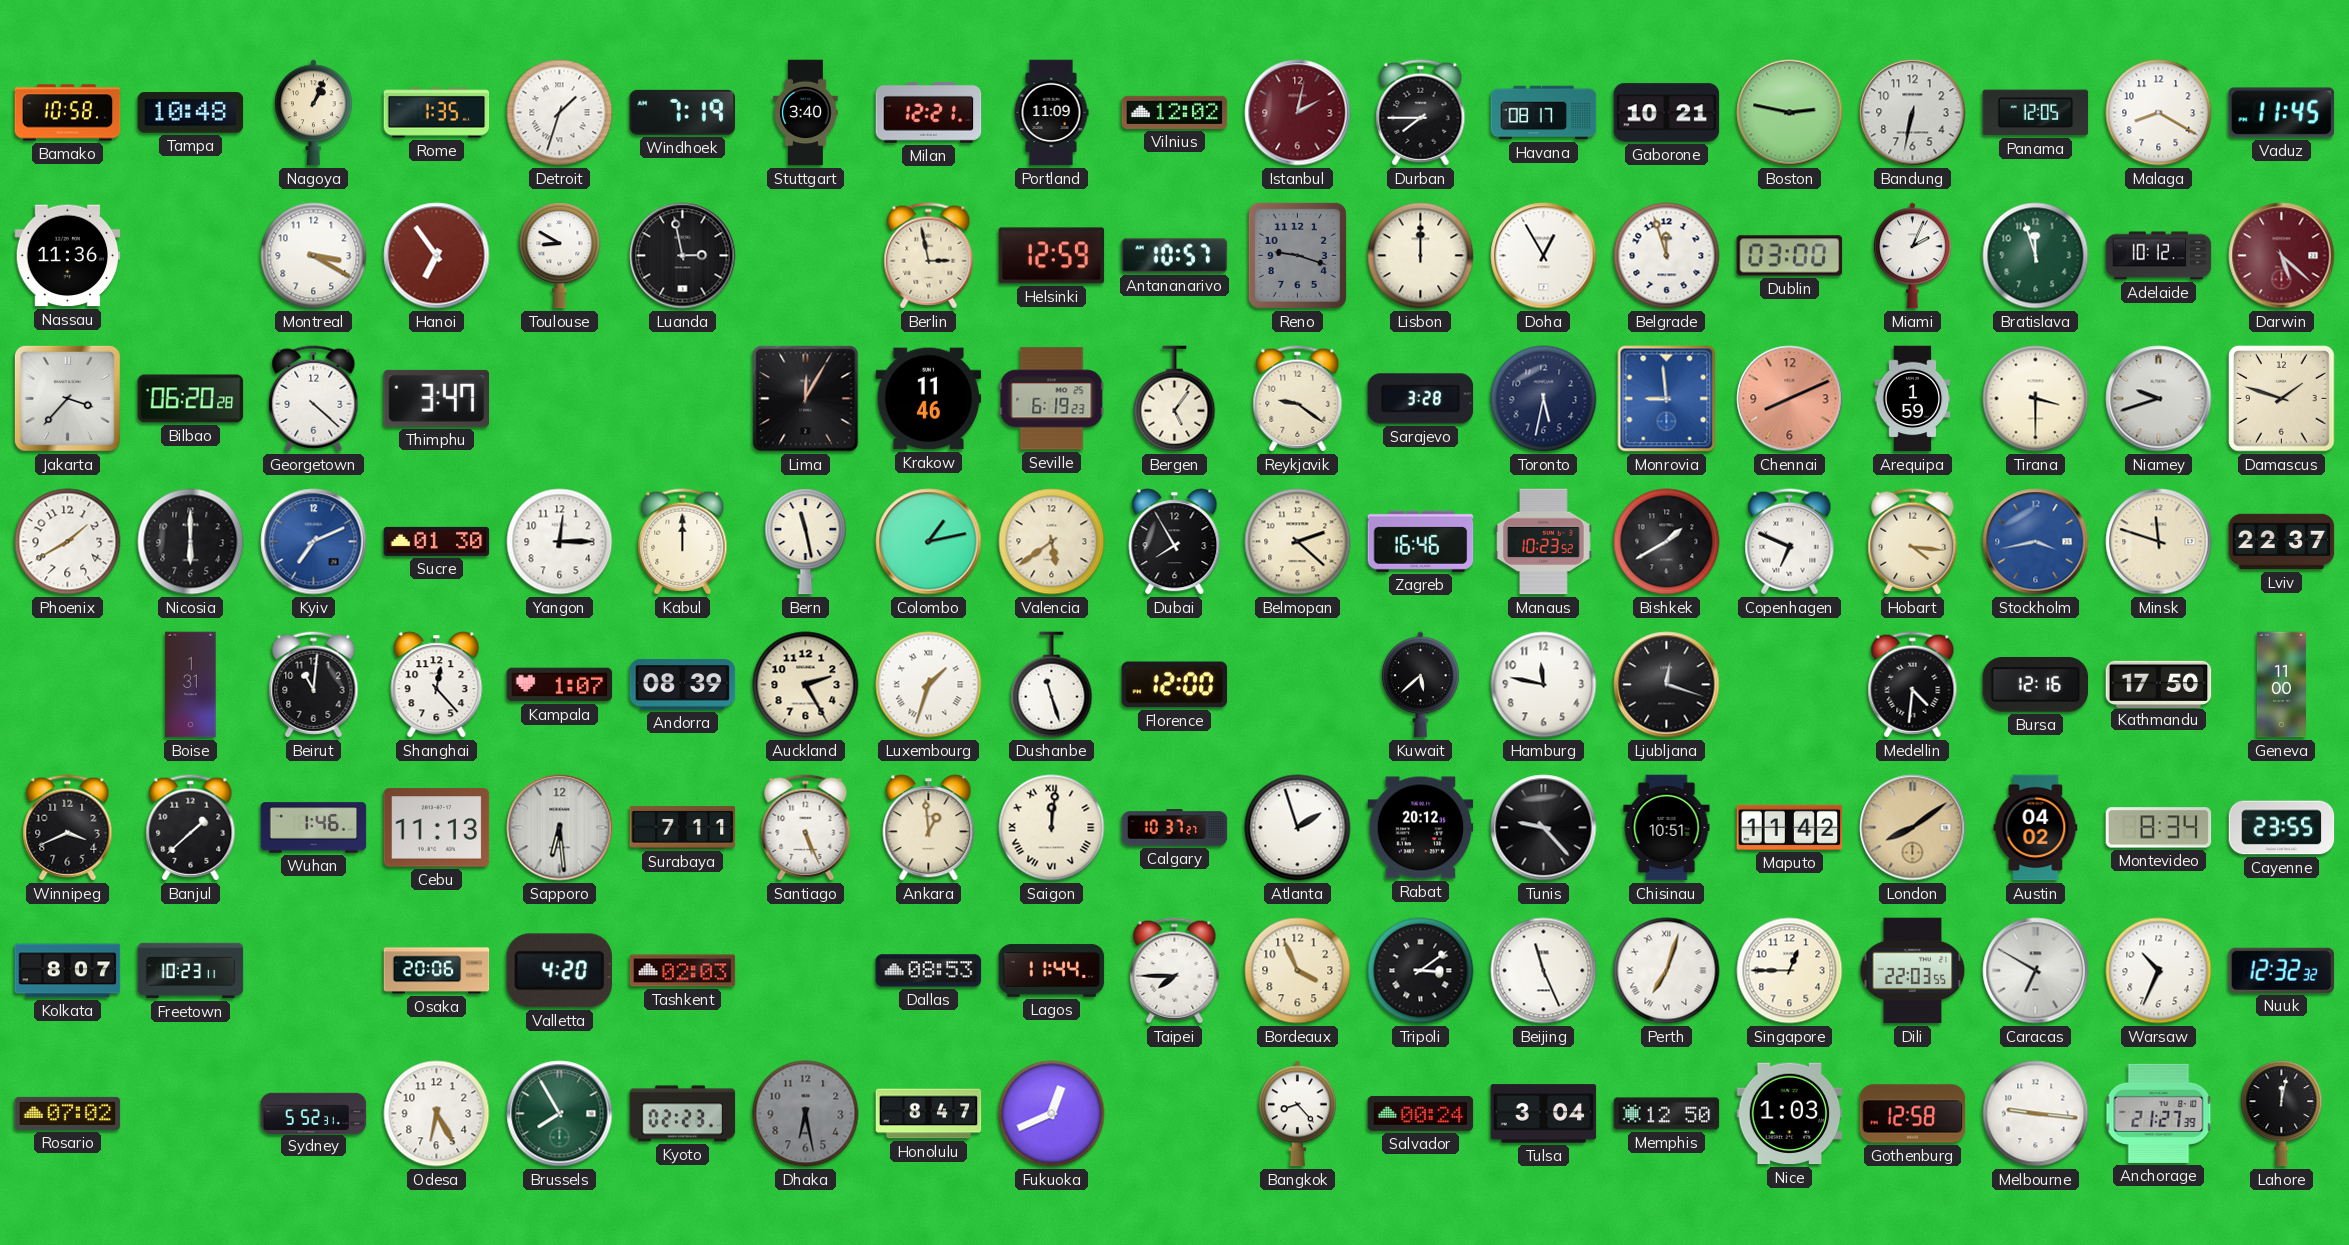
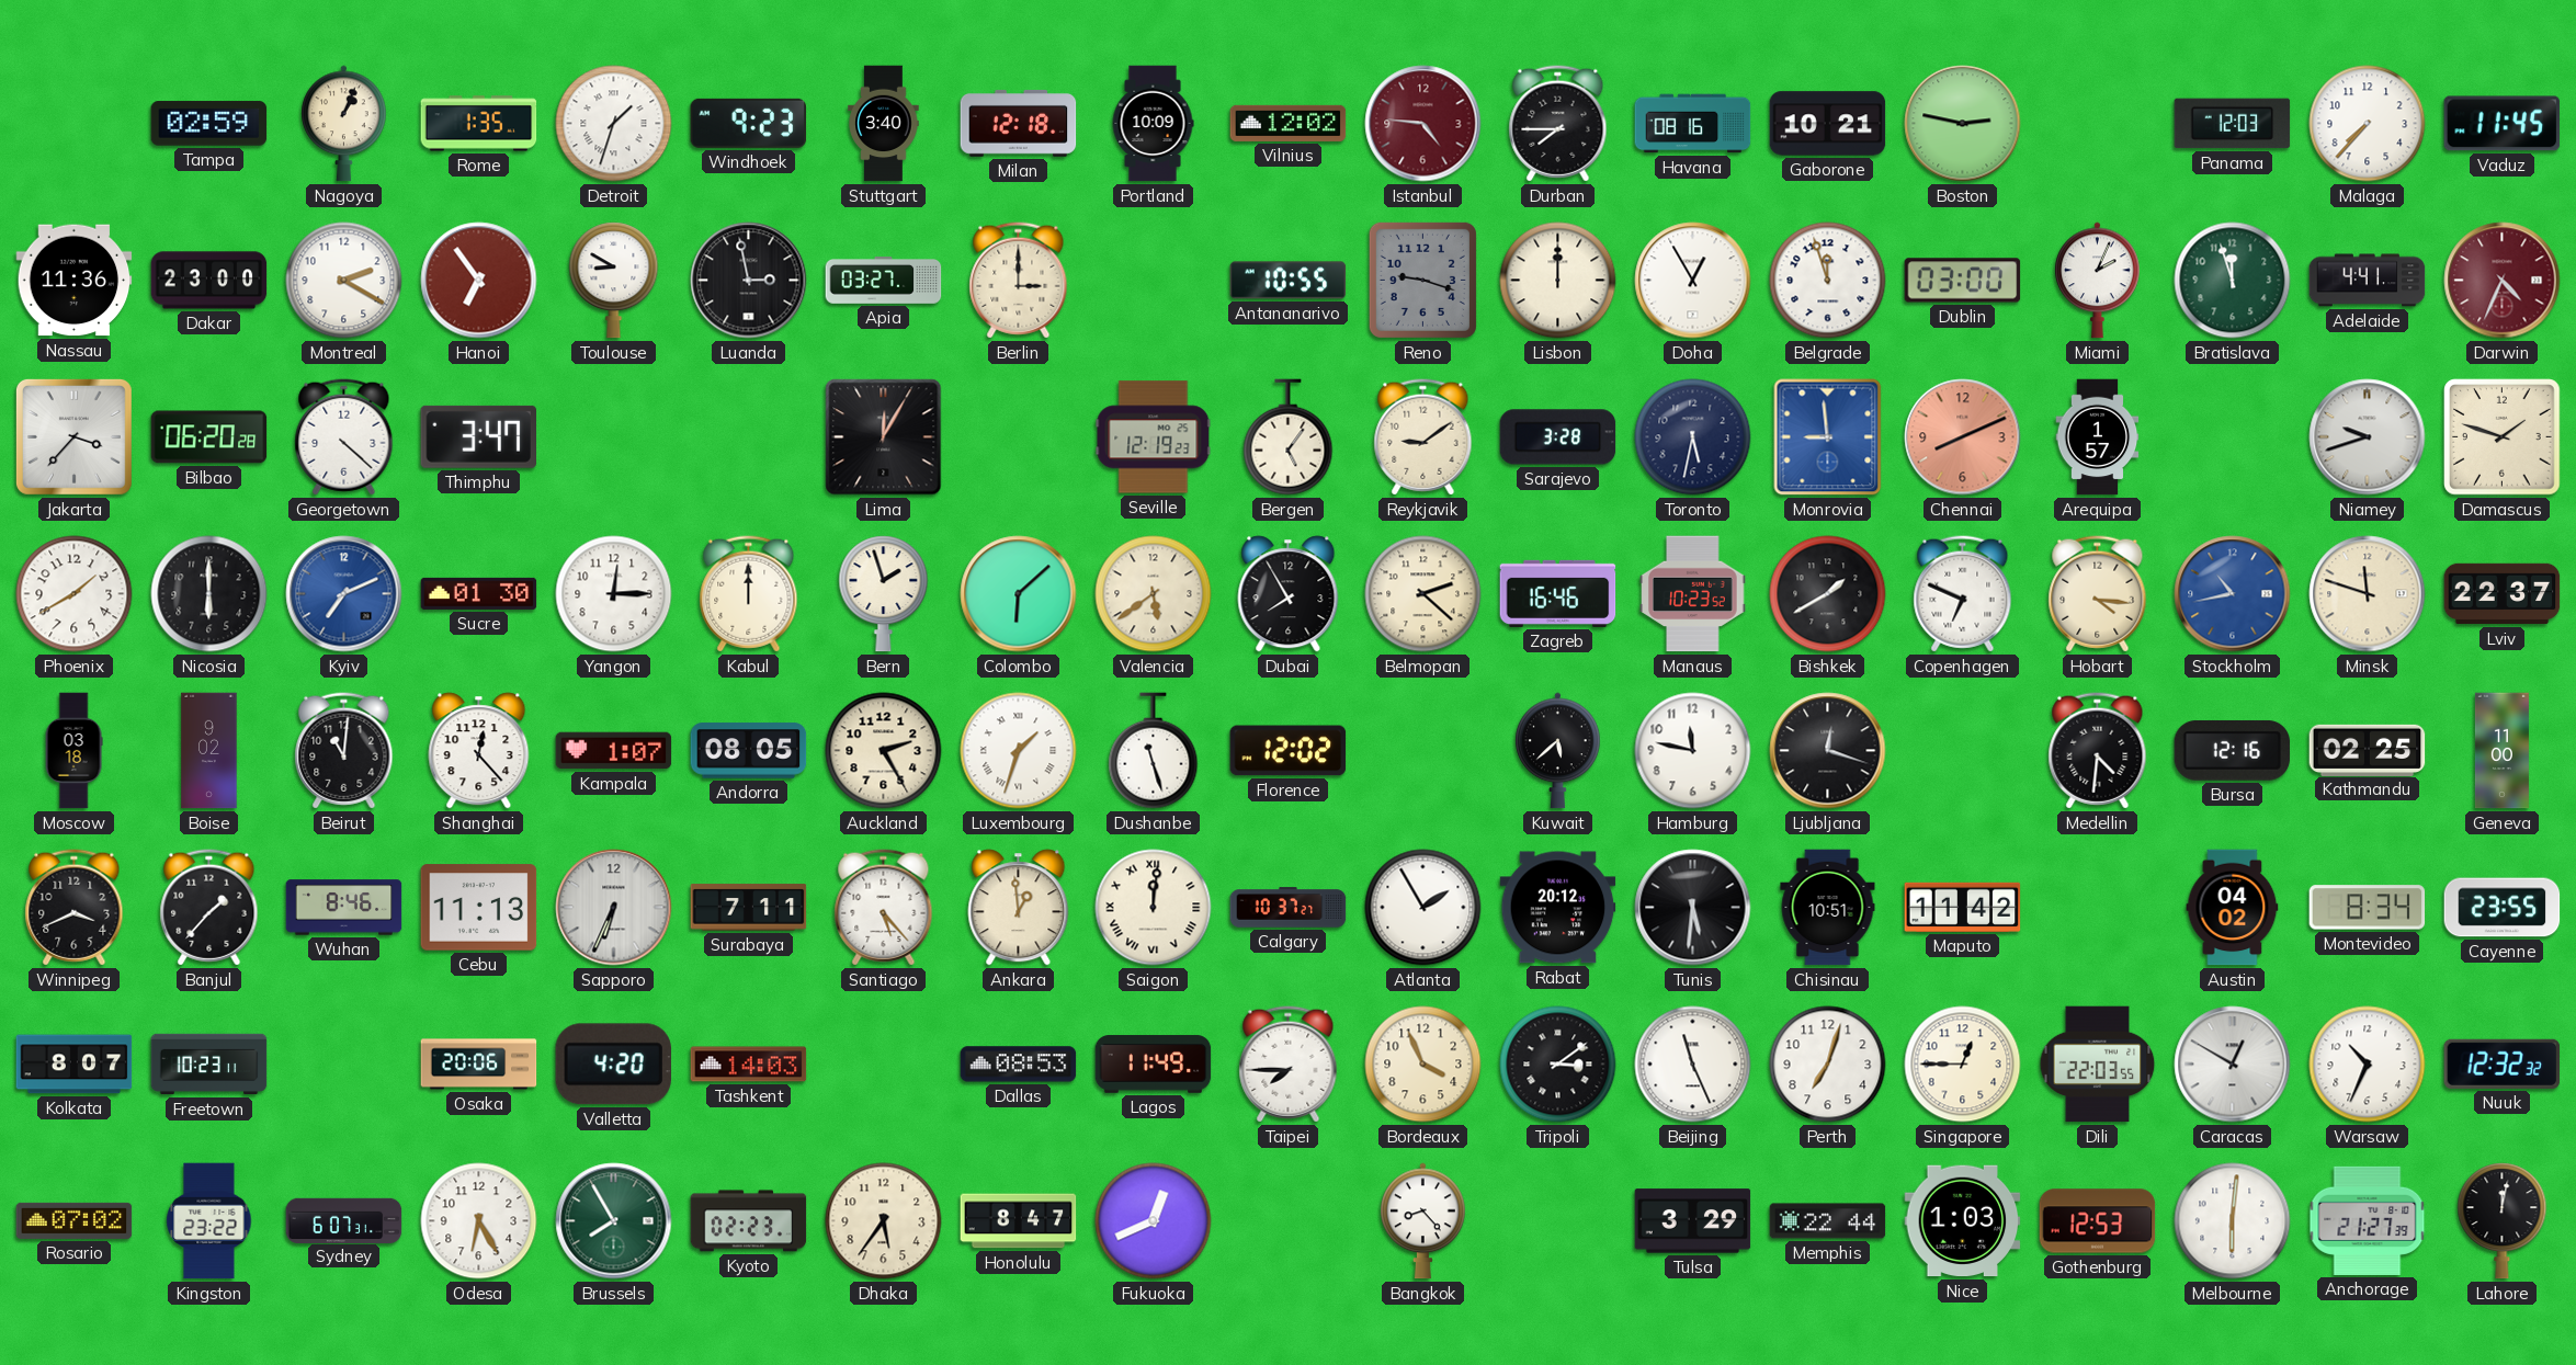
Bamako: 10:58 -> none (68, 113)
Tampa: 10:48 -> 02:59 (209, 124)
Windhoek: 7:19 -> 9:23 (749, 123)
Milan: 12:21 -> 12:18 (1019, 123)
Portland: 11:09 -> 10:09 (1153, 124)
Istanbul: 2:02 -> 4:46 (1423, 124)
Havana: 08:17 -> 08:16 (1693, 124)
Bandung: 6:32 -> none (1913, 113)
Panama: 12:05 -> 12:03 (2233, 124)
Malaga: 8:20 -> 7:37 (2368, 124)
Dakar: none -> 23:00 (209, 281)
Montreal: 3:20 -> 2:20 (344, 281)
Apia: none -> 03:27 (884, 281)
Berlin: 2:58 -> 3:00 (1019, 281)
Helsinki: 12:59 -> none (1052, 256)
Antananarivo: 10:57 -> 10:55 (1289, 281)
Adelaide: 10:12 -> 4:41 (2368, 281)
Darwin: 5:22 -> 4:34 (2503, 281)
Krakow: 11:46 -> none (929, 399)
Seville: 6:19 -> 12:19 (1154, 437)
Reykjavik: 9:21 -> 9:09 (1423, 437)
Arequipa: 1:59 -> 1:57 (2098, 437)
Tirana: 3:30 -> none (2036, 399)
Bern: 11:28 -> 1:57 (884, 594)
Colombo: 1:13 -> 6:08 (1019, 594)
Stockholm: 3:43 -> 10:43 (2233, 594)
Moscow: none -> 03:18 (73, 751)
Boise: 1:31 -> 9:02 (209, 751)
Andorra: 08:39 -> 08:05 (749, 751)
Florence: 12:00 -> 12:02 (1289, 751)
Kathmandu: 17:50 -> 02:25 (2368, 750)
Banjul: 1:38 -> 1:37 (209, 908)
Wuhan: 1:46 -> 8:46 (344, 908)
Sapporo: 6:29 -> 6:34 (614, 908)
Santiago: 5:26 -> 5:23 (884, 908)
Atlanta: 1:57 -> 1:55 (1423, 908)
Tunis: 9:23 -> 5:31 (1693, 908)
London: 8:09 -> none (1913, 828)
Tashkent: 02:03 -> 14:03 (749, 1065)
Lagos: 11:44 -> 11:49 (1154, 1065)
Perth numerals: Roman -> Arabic (1828, 1065)
Caracas: 6:50 -> 12:50 (2233, 1065)
Kingston: none -> 23:22 (209, 1221)
Sydney: 5:52 -> 6:07 (344, 1220)
Dhaka: 6:28 -> 5:36 (884, 1221)
Dhaka dial: grey -> cream (884, 1221)
Salvador: 00:24 -> none (1421, 1113)
Tulsa: 3:04 -> 3:29 (1693, 1221)
Memphis: 12:50 -> 22:44 (1828, 1221)
Gothenburg: 12:58 -> 12:53 (2098, 1221)
Melbourne: 9:16 -> 6:01 (2233, 1221)
